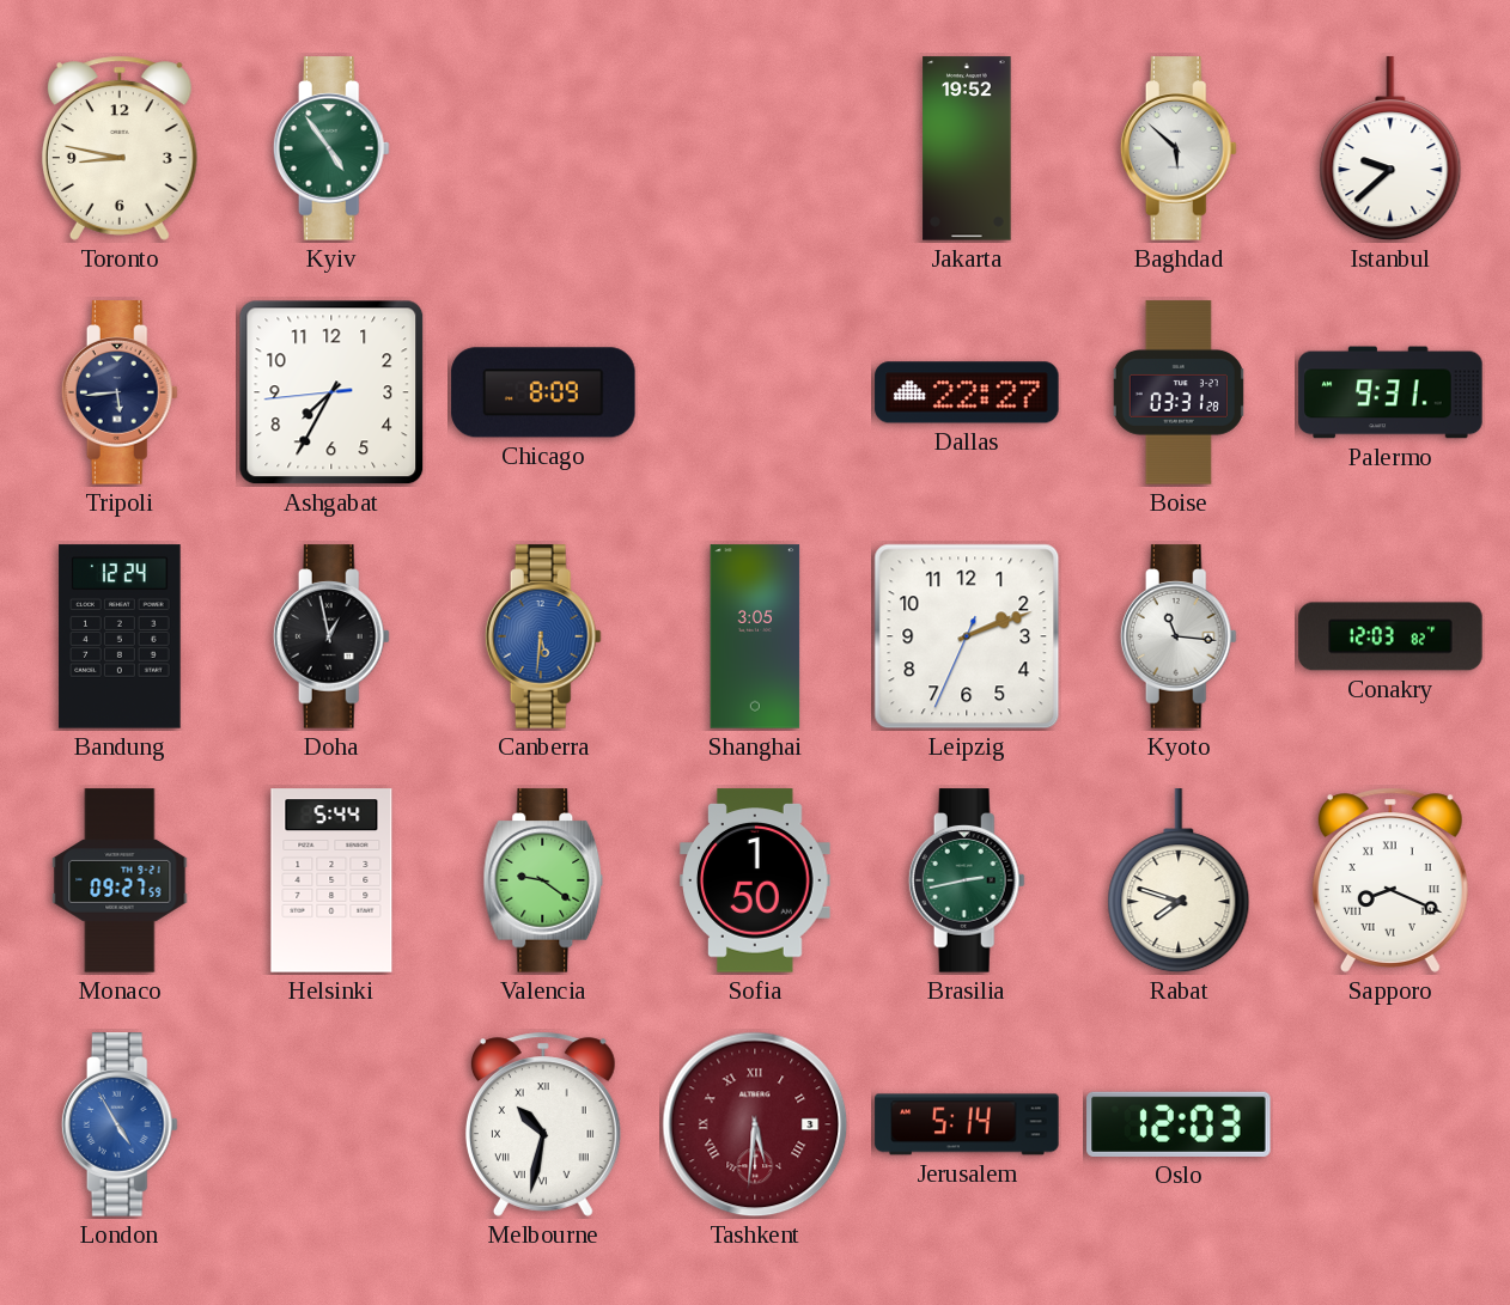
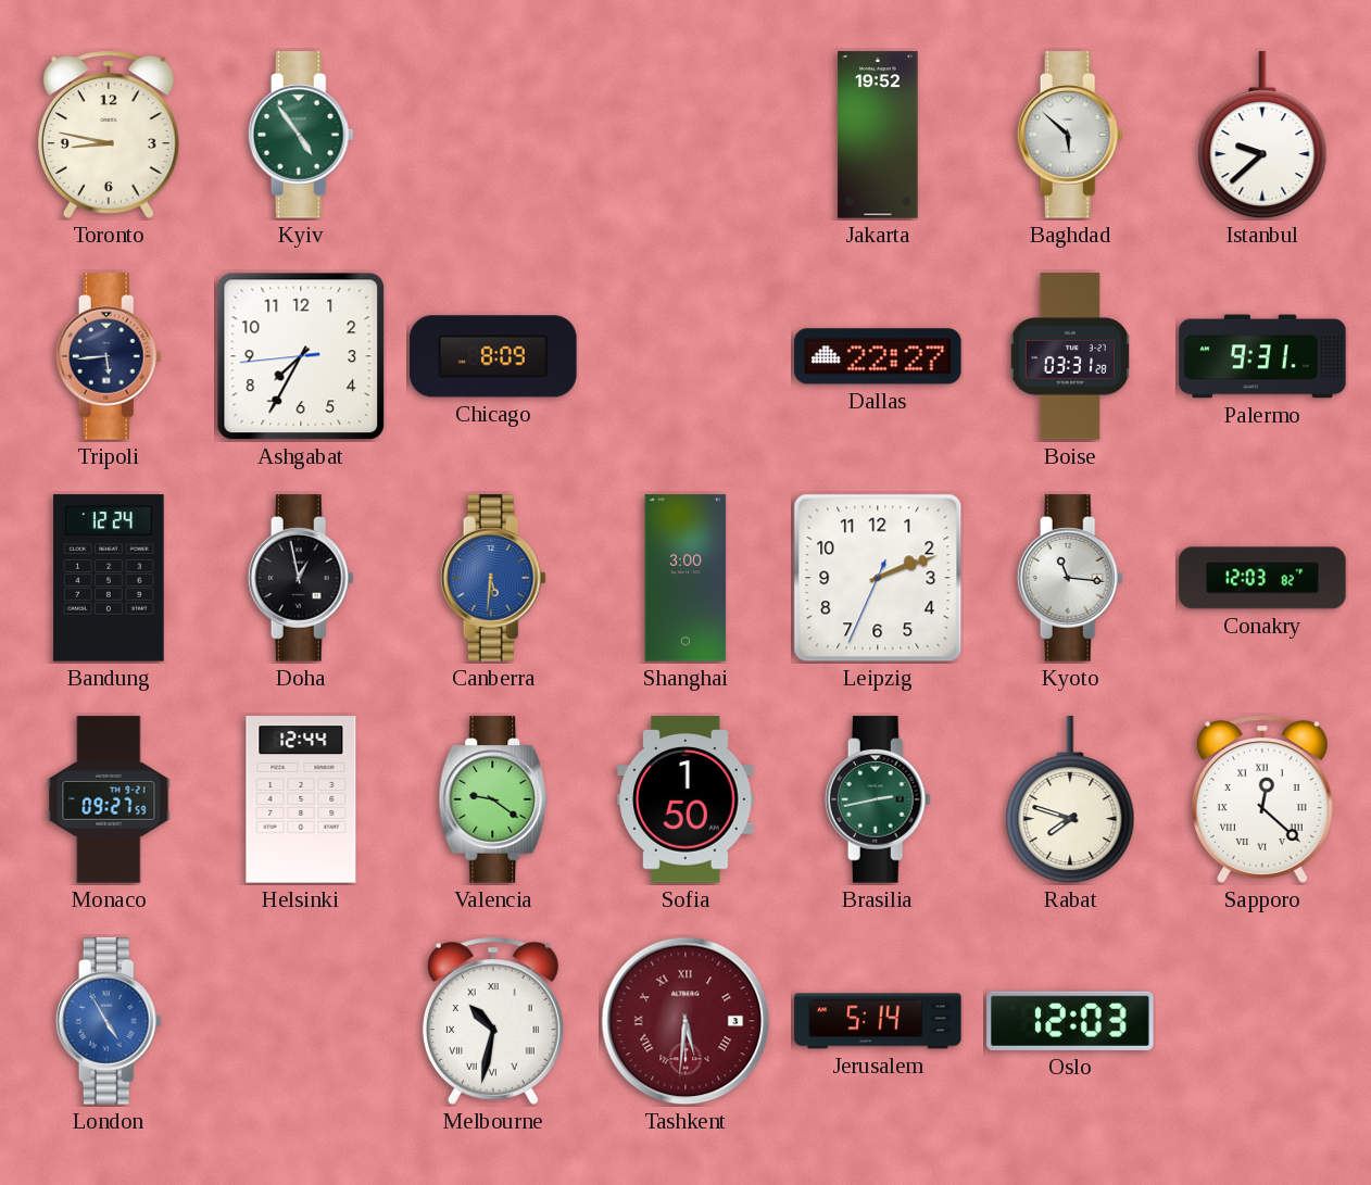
Shanghai: 3:05 -> 3:00 (685, 578)
Helsinki: 5:44 -> 12:44 (301, 799)
Sapporo: 8:19 -> 12:22 (1262, 799)
